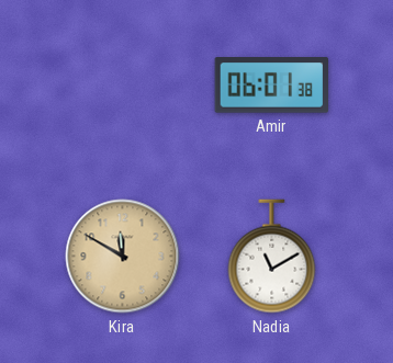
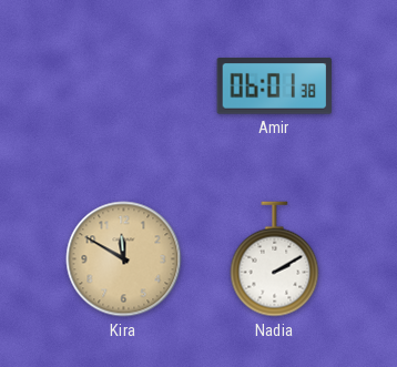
Nadia: 11:10 -> 2:10 (275, 259)
